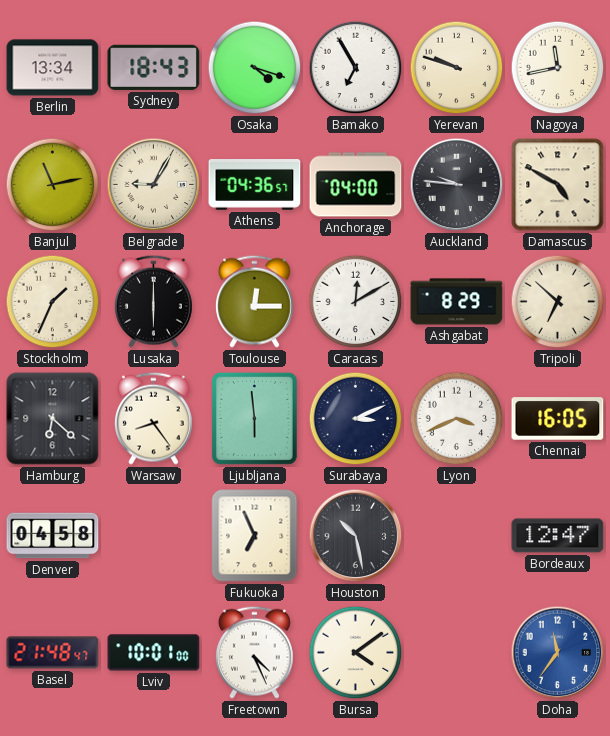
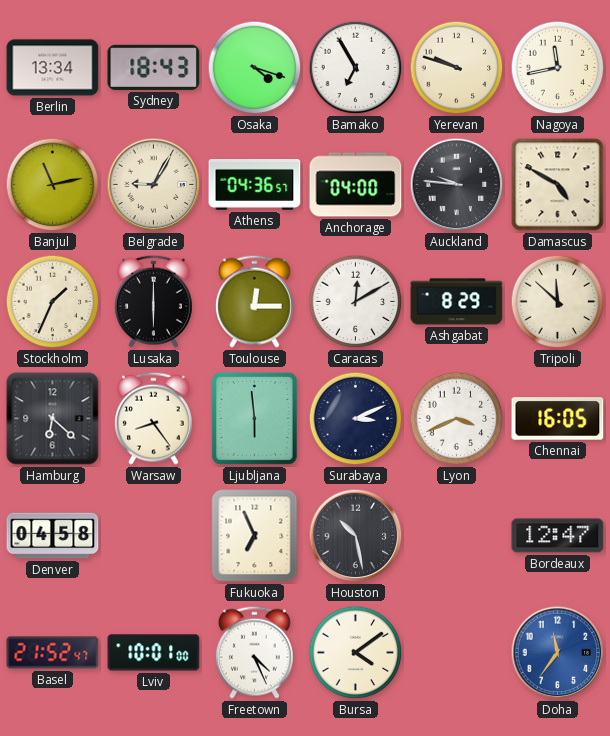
Tripoli: 6:52 -> 11:52 (558, 302)
Basel: 21:48 -> 21:52 (53, 653)
